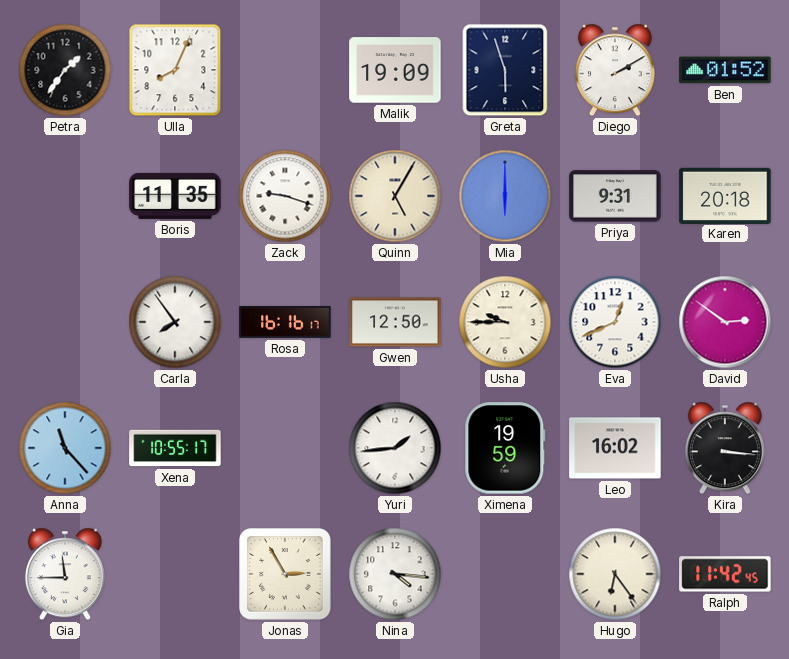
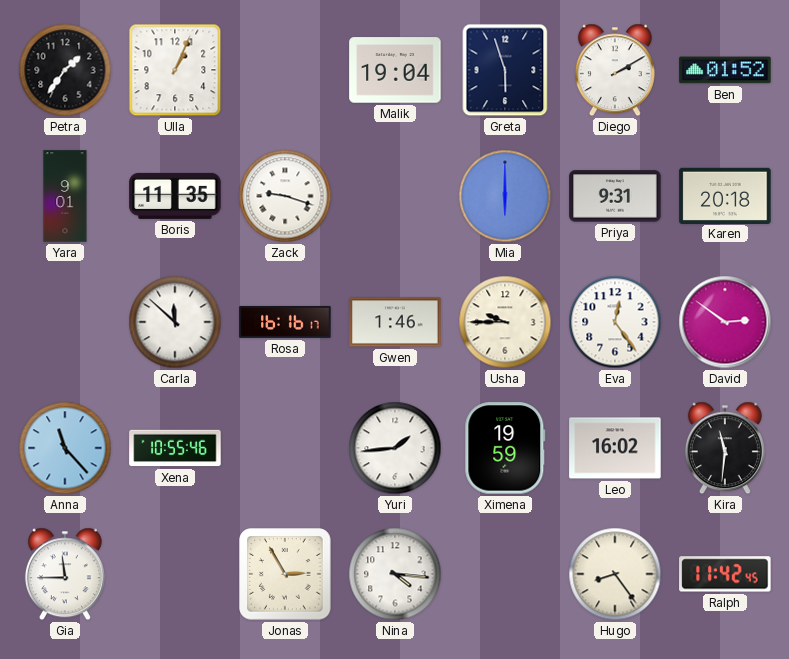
Ulla: 8:04 -> 1:04 (175, 70)
Malik: 19:09 -> 19:04 (395, 70)
Yara: none -> 9:01 (65, 196)
Quinn: 5:05 -> none (395, 196)
Carla: 7:54 -> 11:52 (175, 322)
Gwen: 12:50 -> 1:46 (395, 322)
Eva: 12:41 -> 12:24 (615, 322)
Xena: 10:55:17 -> 10:55:46 (175, 448)
Kira: 3:16 -> 11:31 (725, 448)
Hugo: 6:24 -> 8:24 (615, 574)
